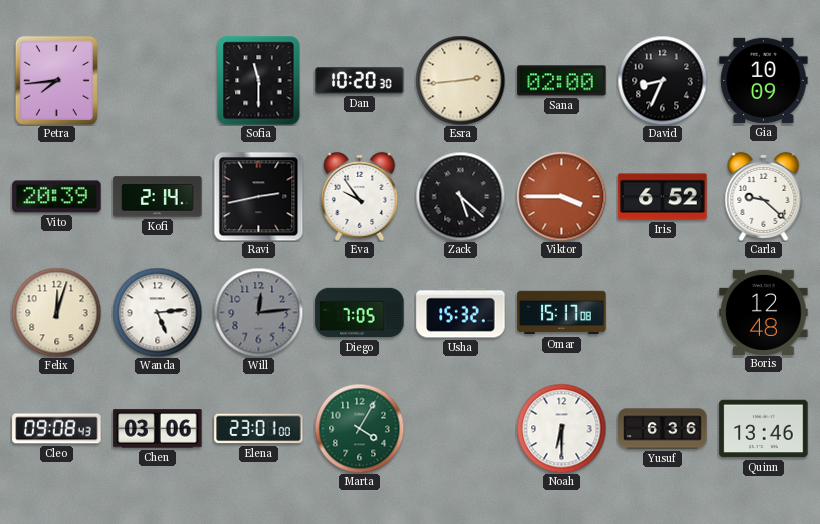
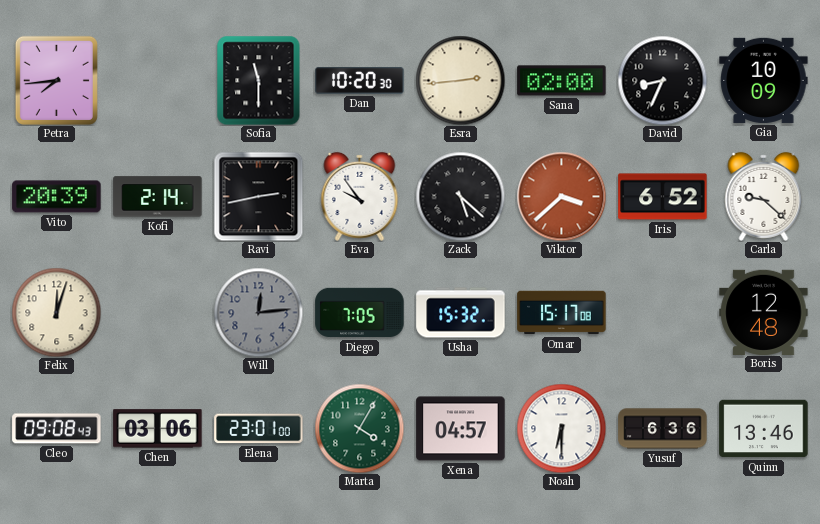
Viktor: 3:45 -> 3:38 (561, 196)
Wanda: 5:14 -> none (157, 312)
Xena: none -> 04:57 (461, 429)
